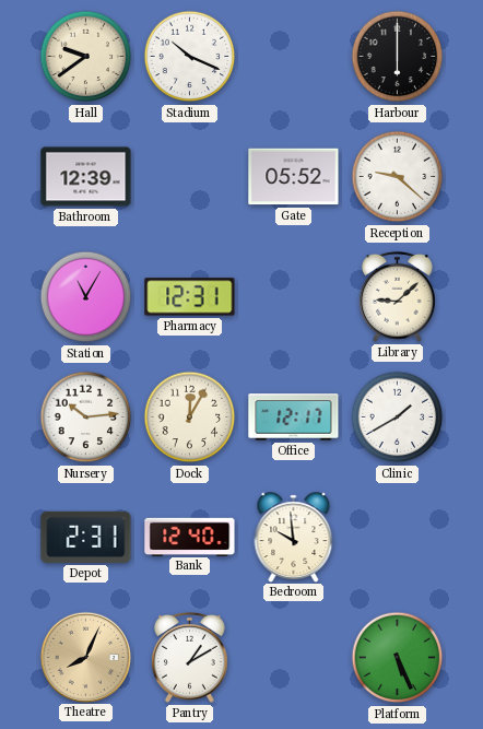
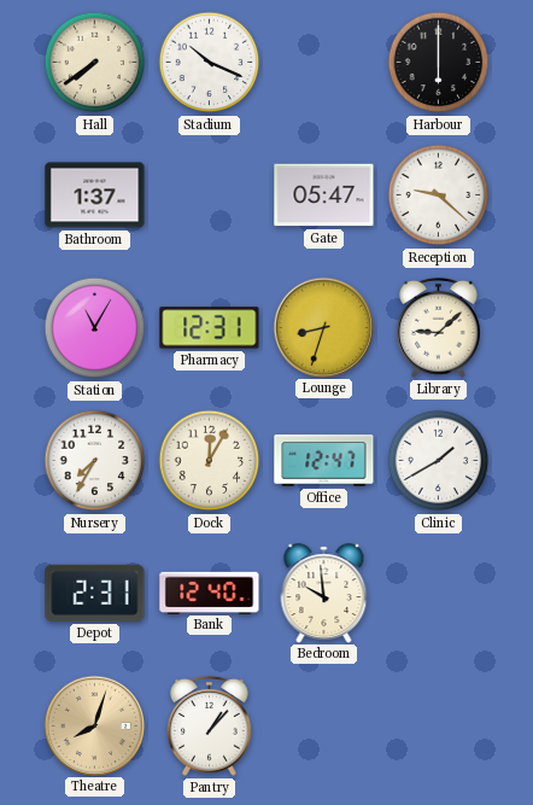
Hall: 9:39 -> 7:39 (95, 63)
Bathroom: 12:39 -> 1:37 (95, 196)
Gate: 05:52 -> 05:47 (324, 196)
Lounge: none -> 8:33 (323, 327)
Nursery: 10:14 -> 7:35 (95, 461)
Office: 12:17 -> 12:47 (324, 461)
Theatre: 8:04 -> 8:03 (94, 725)
Pantry: 1:10 -> 1:07 (210, 725)
Platform: 5:26 -> none (398, 658)
